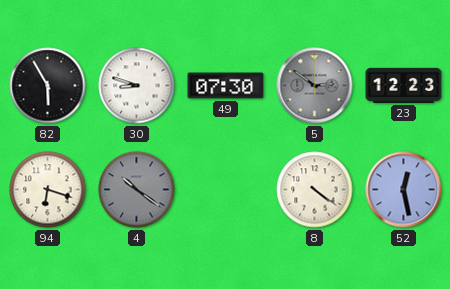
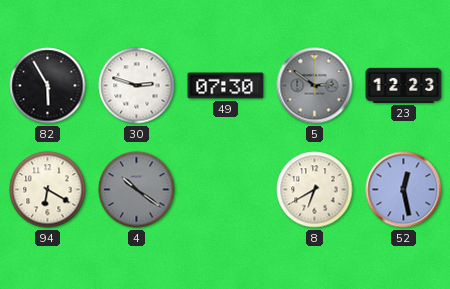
30: 8:48 -> 2:48 (137, 86)
94: 6:18 -> 6:20 (48, 190)
8: 4:21 -> 6:40 (315, 190)
